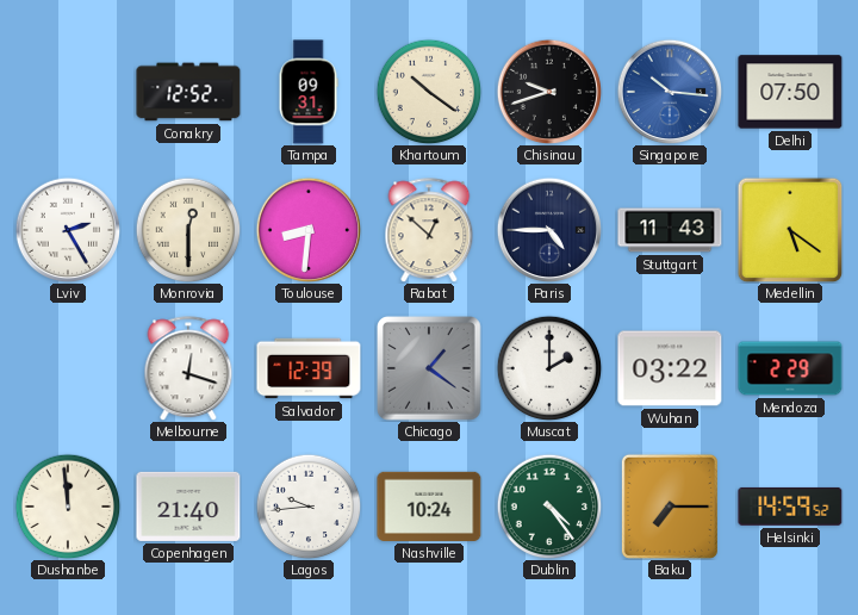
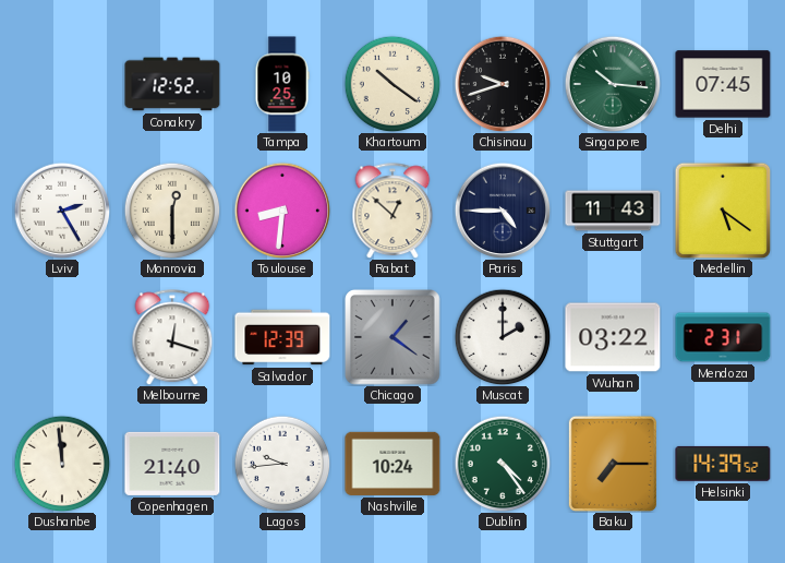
Tampa: 09:31 -> 10:25 (282, 84)
Singapore dial: blue -> green (613, 84)
Delhi: 07:50 -> 07:45 (723, 84)
Mendoza: 2:29 -> 2:31 (723, 337)
Helsinki: 14:59 -> 14:39 (723, 464)
